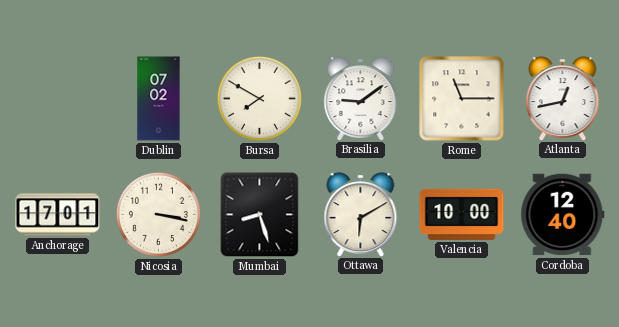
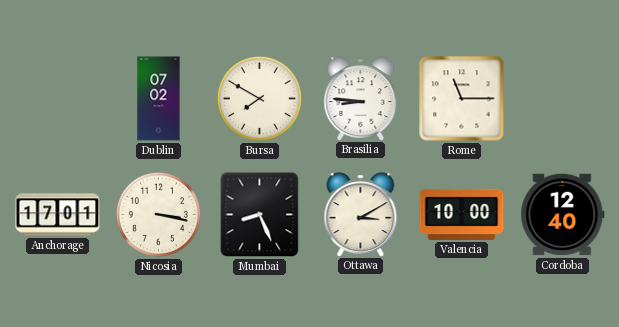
Brasilia: 9:09 -> 8:46 (361, 98)
Atlanta: 12:43 -> none (563, 98)
Mumbai: 8:27 -> 8:26 (260, 215)
Ottawa: 6:10 -> 3:10 (361, 214)
